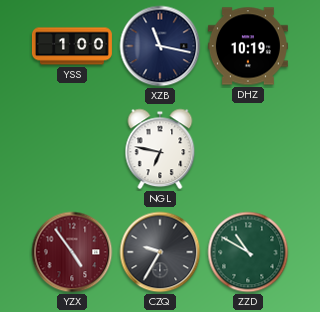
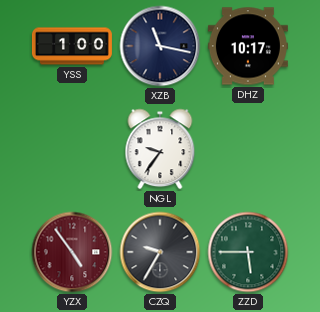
DHZ: 10:19 -> 10:17 (248, 46)
NGL: 6:47 -> 9:36 (160, 149)
ZZD: 10:50 -> 5:45 (248, 252)
